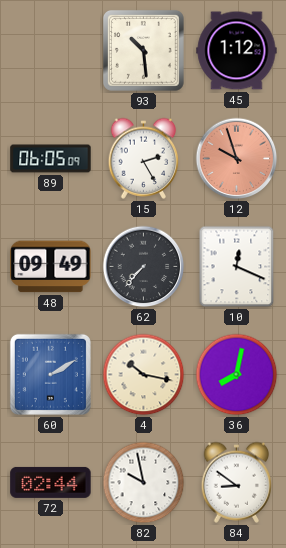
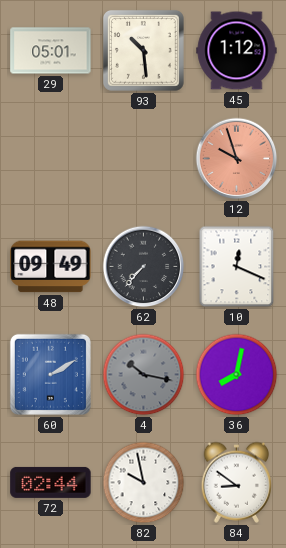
29: none -> 05:01 (51, 51)
89: 06:05 -> none (51, 159)
15: 2:25 -> none (144, 158)
4 dial: cream -> grey (144, 375)
